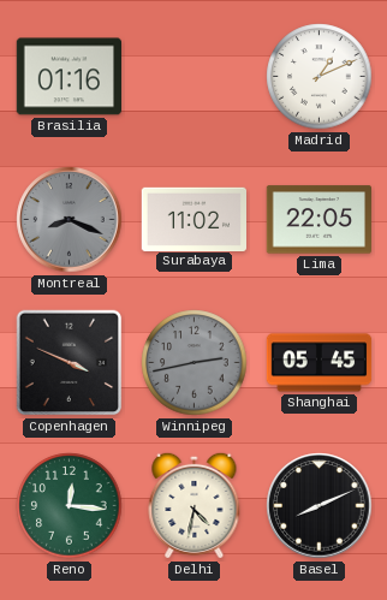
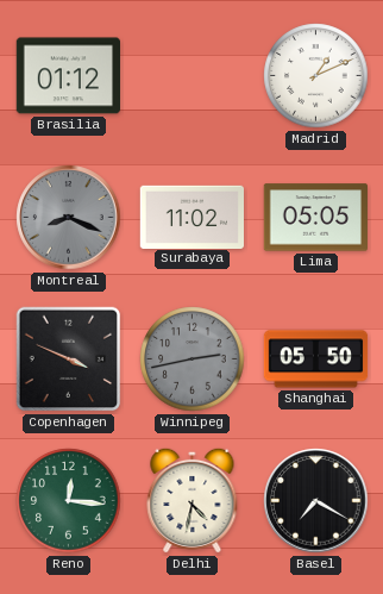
Brasilia: 01:16 -> 01:12 (68, 76)
Lima: 22:05 -> 05:05 (315, 218)
Shanghai: 05:45 -> 05:50 (316, 359)
Basel: 8:11 -> 7:20 (316, 501)
